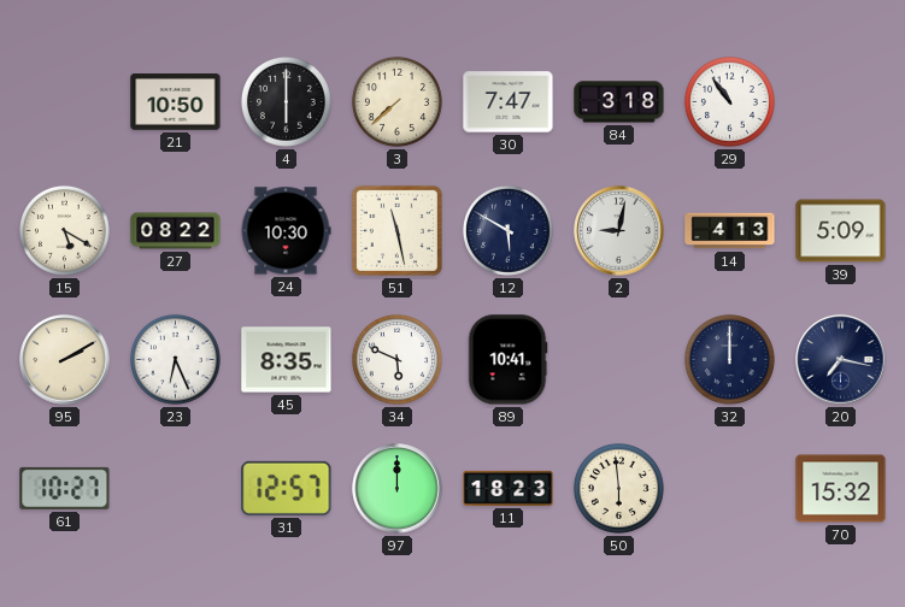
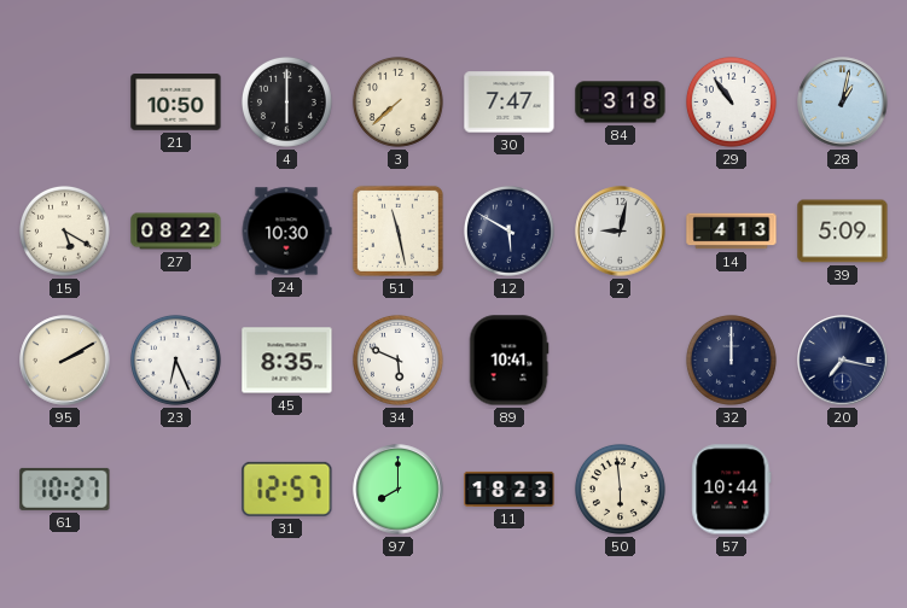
28: none -> 1:02 (843, 103)
97: 12:00 -> 8:00 (399, 490)
57: none -> 10:44 (732, 490)
70: 15:32 -> none (841, 489)
